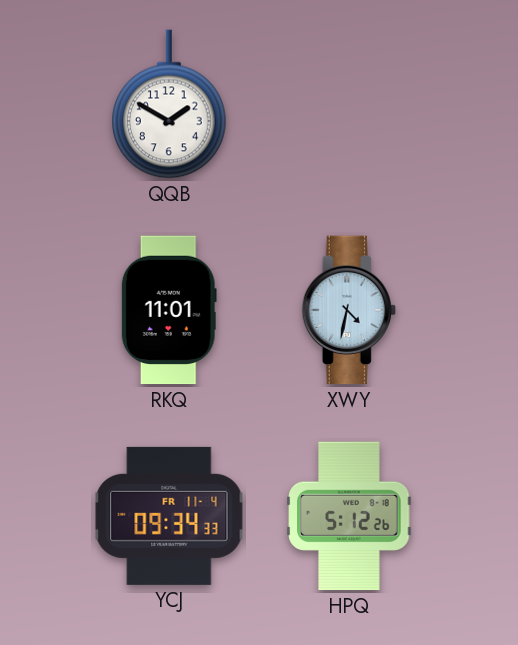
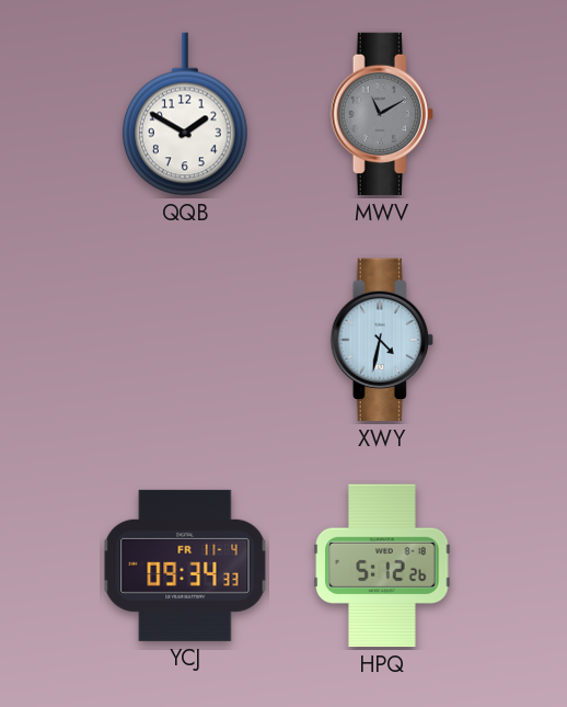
MWV: none -> 11:10 (382, 114)
RKQ: 11:01 -> none (169, 310)
